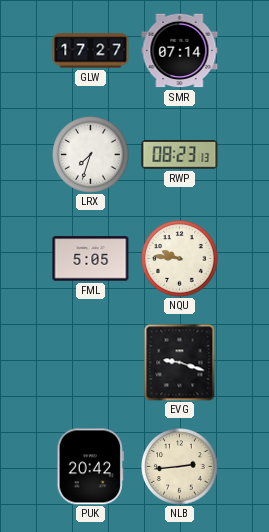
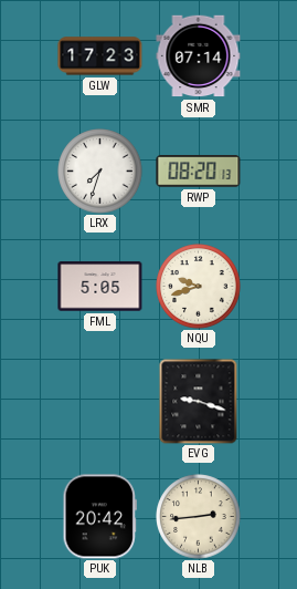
GLW: 17:27 -> 17:23 (100, 56)
RWP: 08:23 -> 08:20 (199, 172)
NQU: 9:46 -> 9:42 (199, 287)
